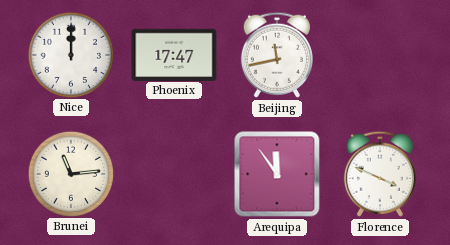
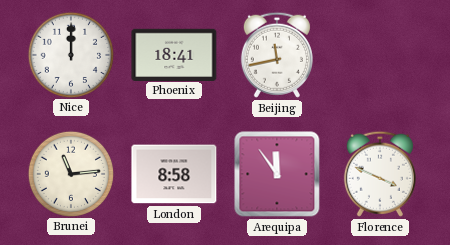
Phoenix: 17:47 -> 18:41 (174, 54)
London: none -> 8:58 (174, 174)
